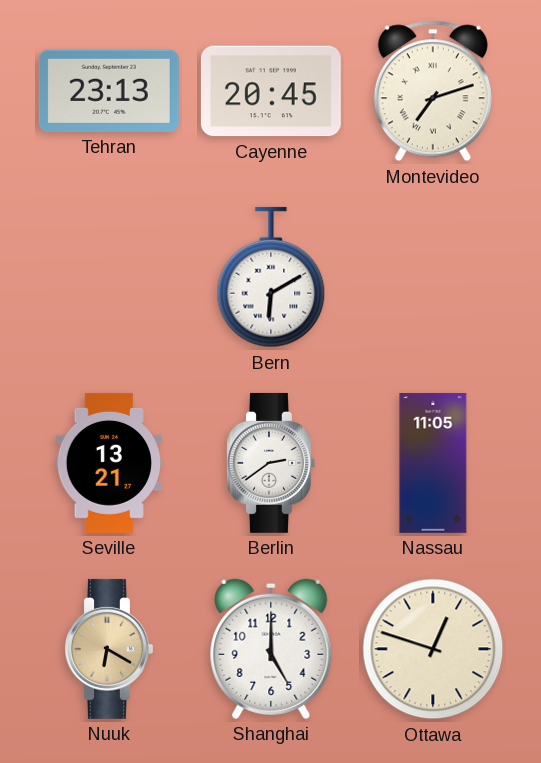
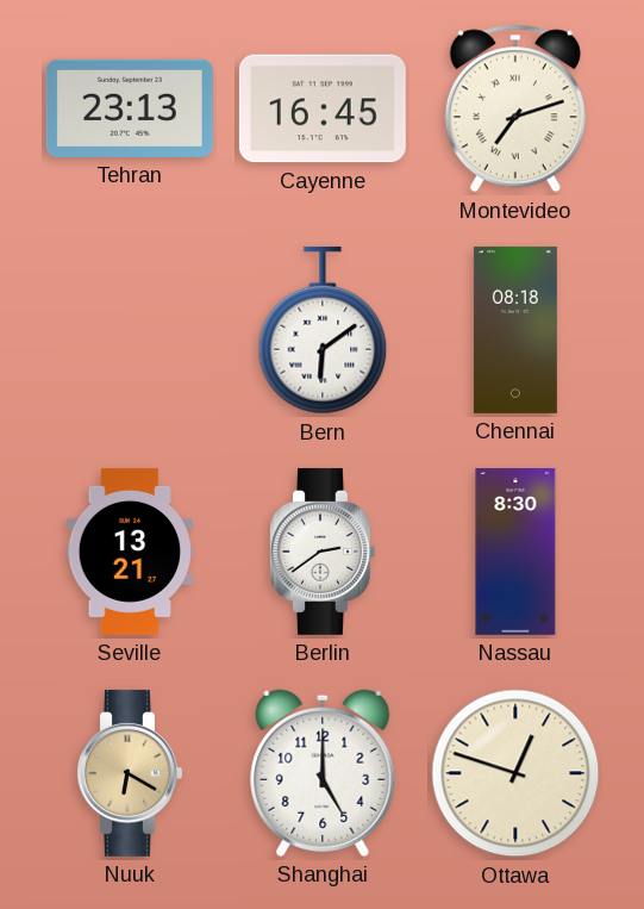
Cayenne: 20:45 -> 16:45 (323, 108)
Bern: 6:10 -> 6:09 (323, 330)
Chennai: none -> 08:18 (515, 330)
Nassau: 11:05 -> 8:30 (515, 552)
